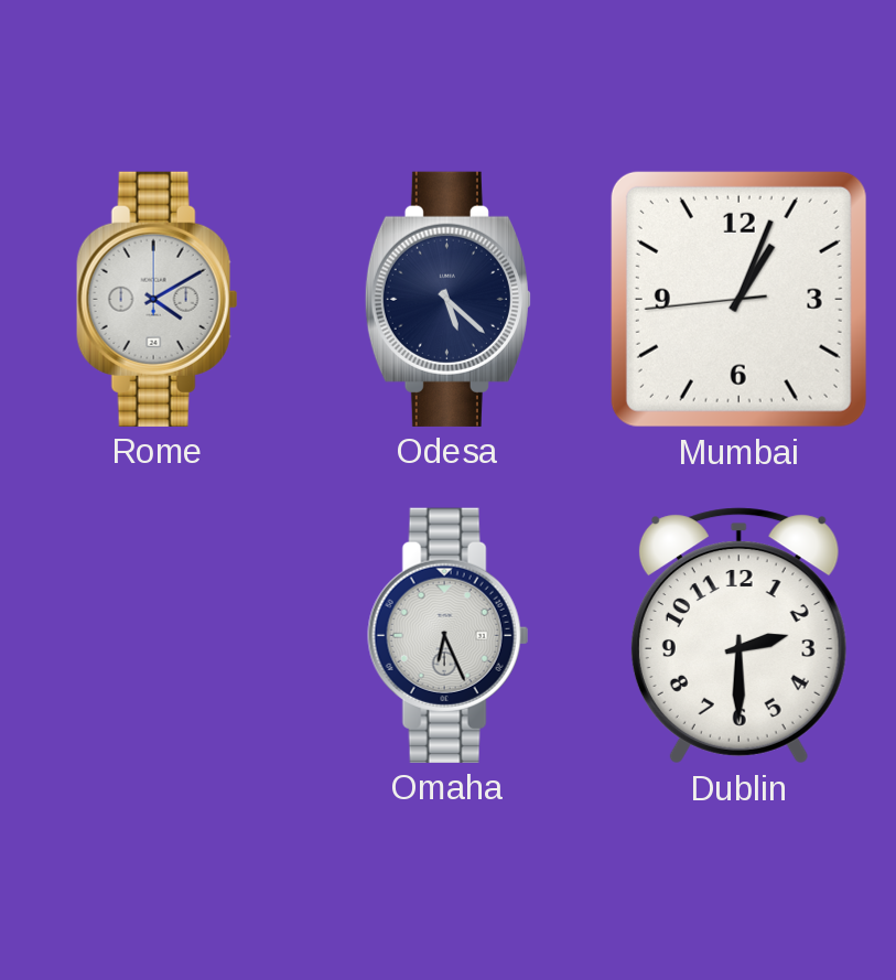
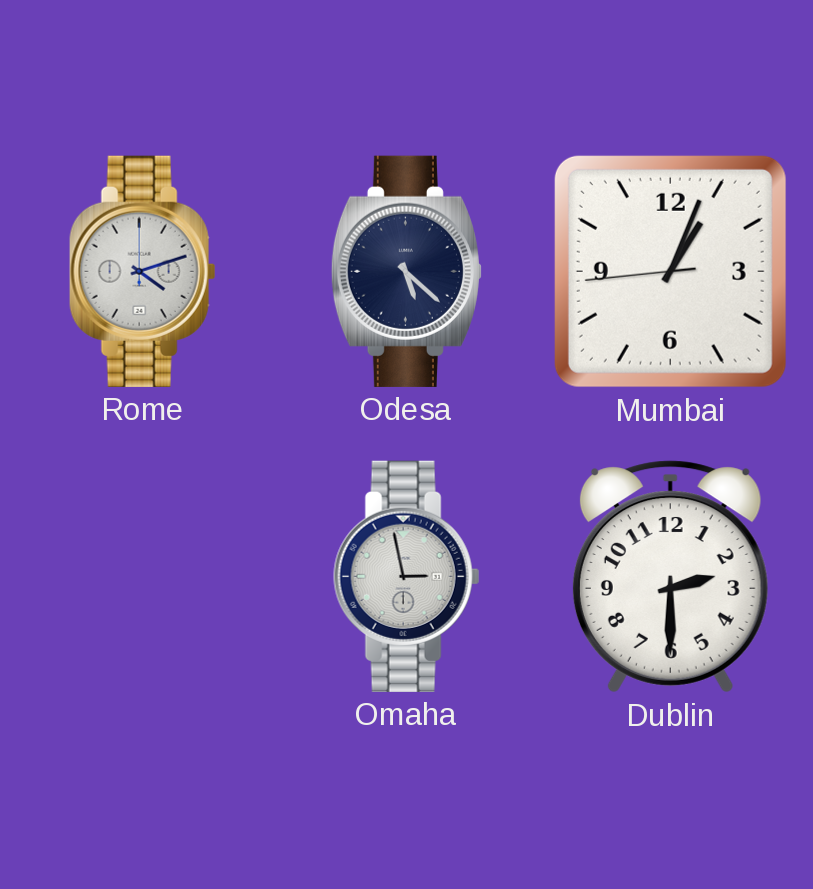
Rome: 4:10 -> 4:12 (143, 271)
Omaha: 6:26 -> 2:58 (407, 576)
